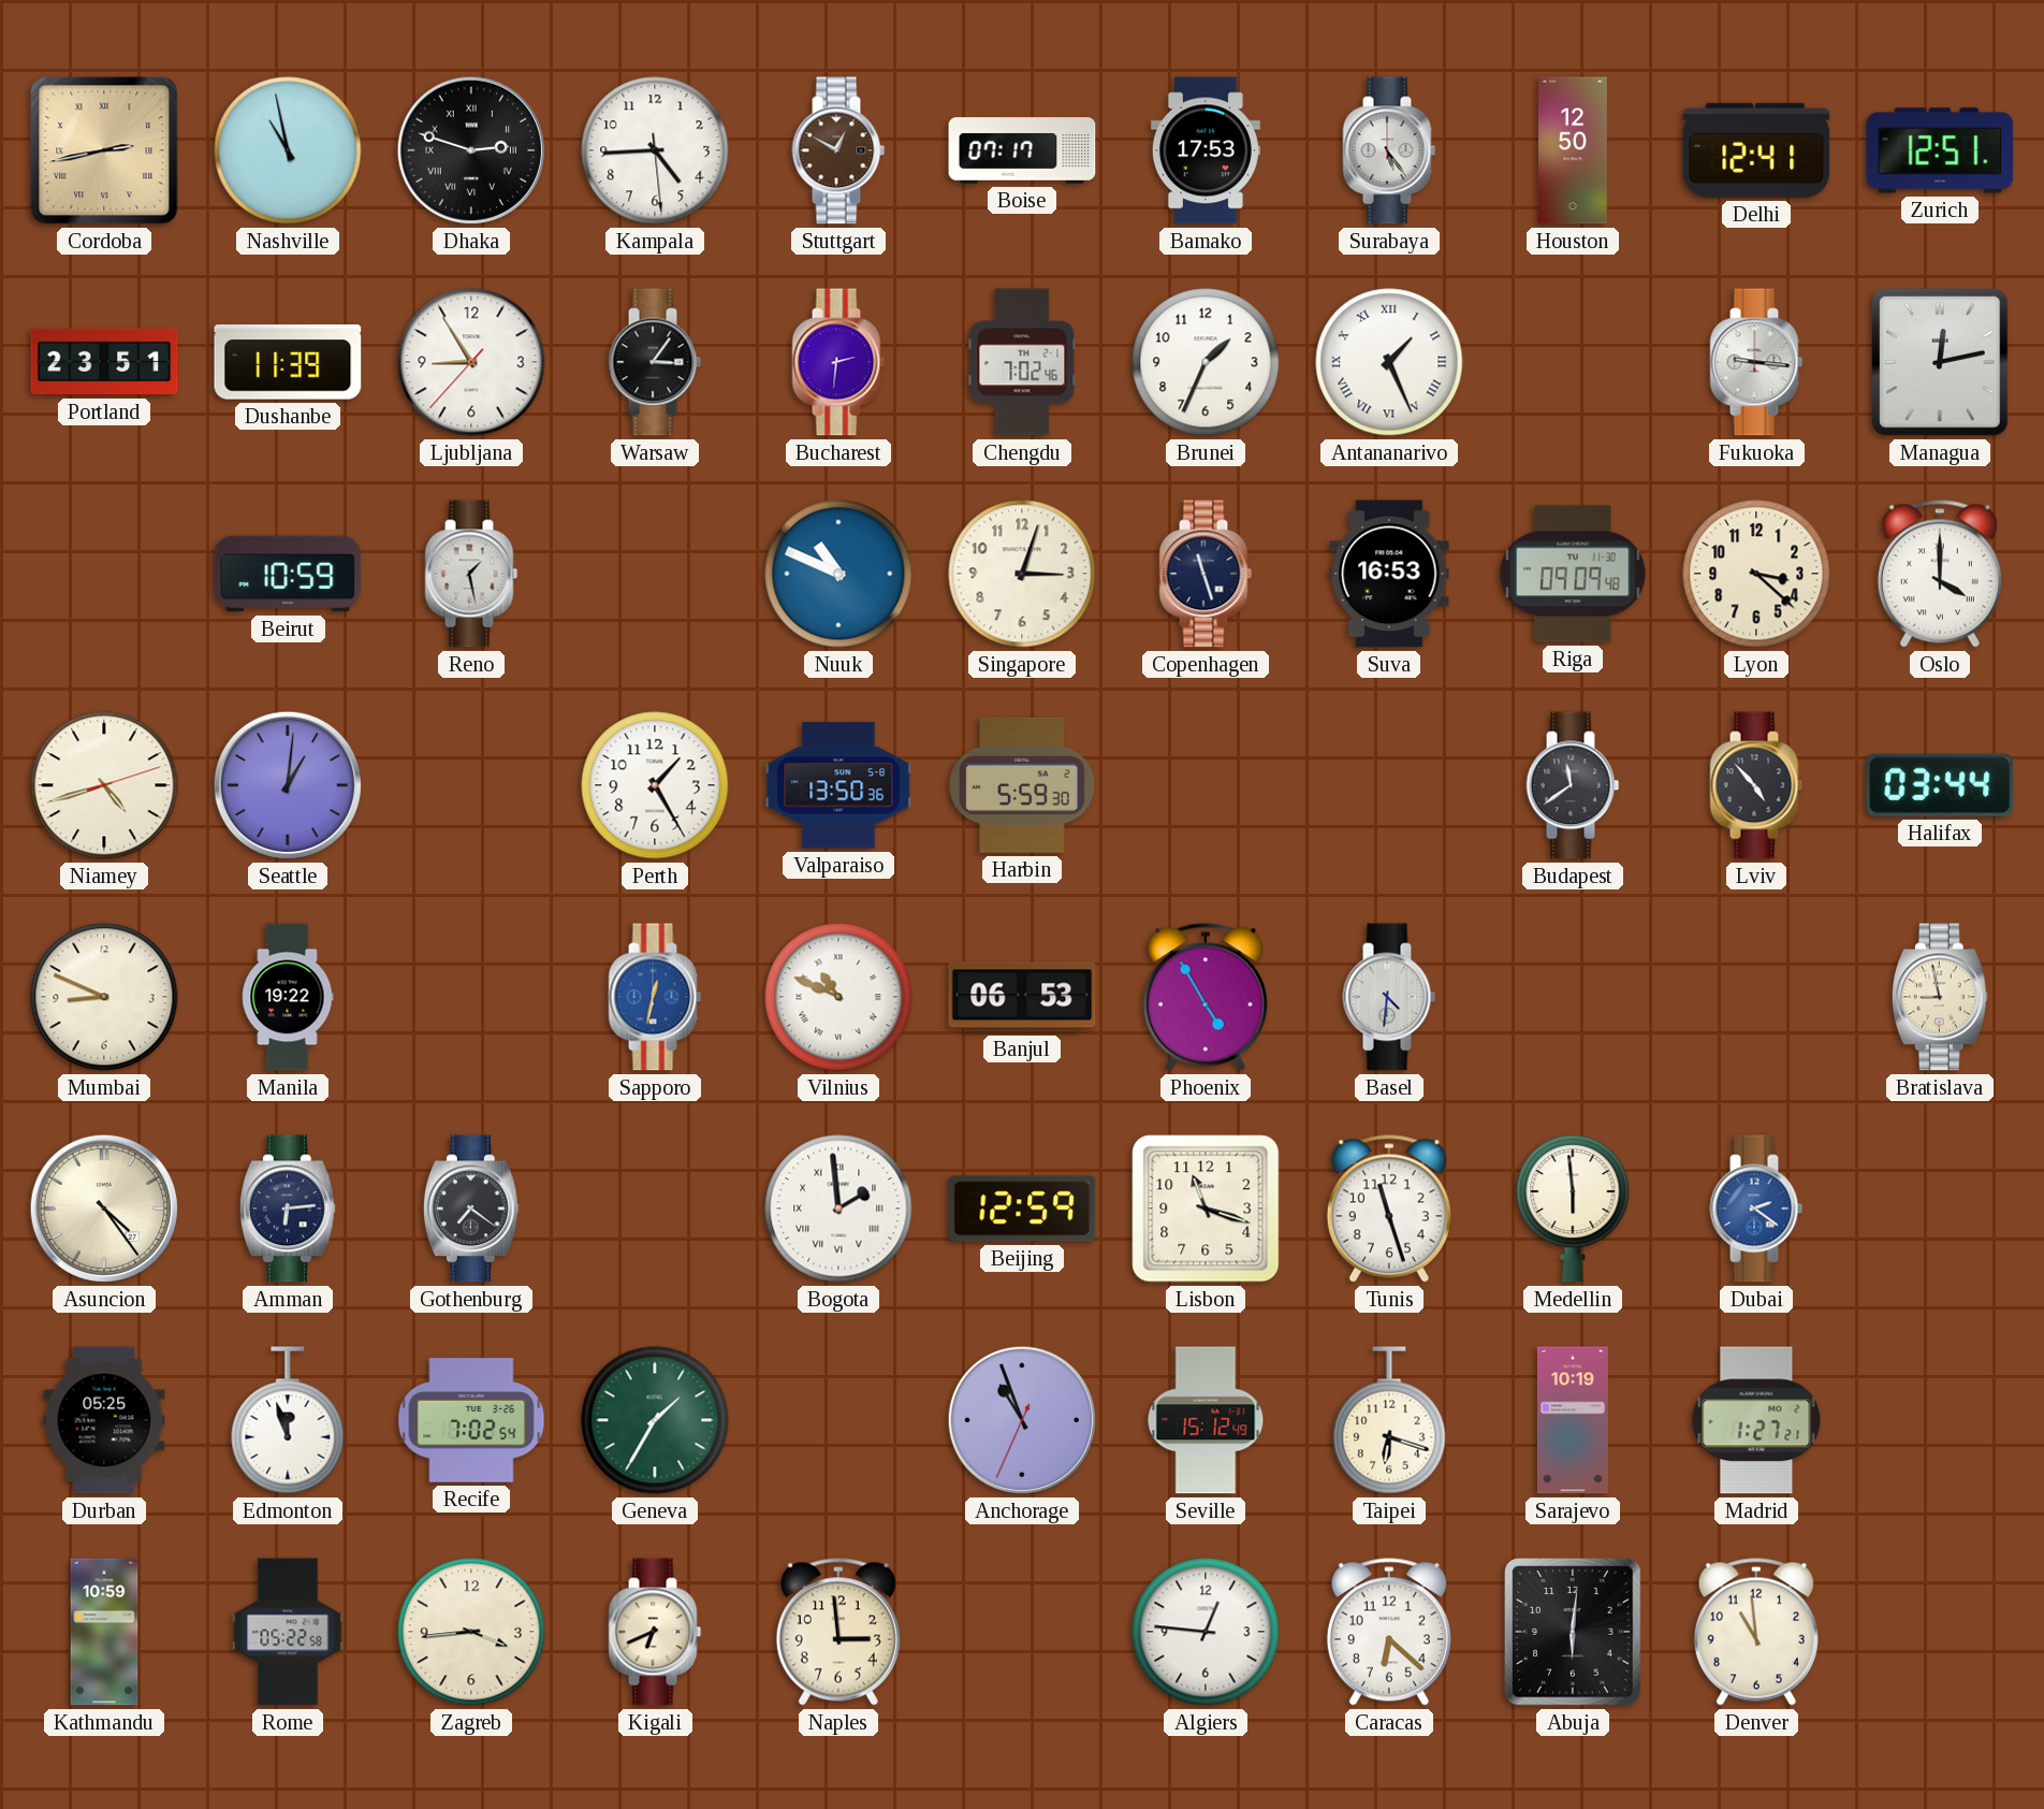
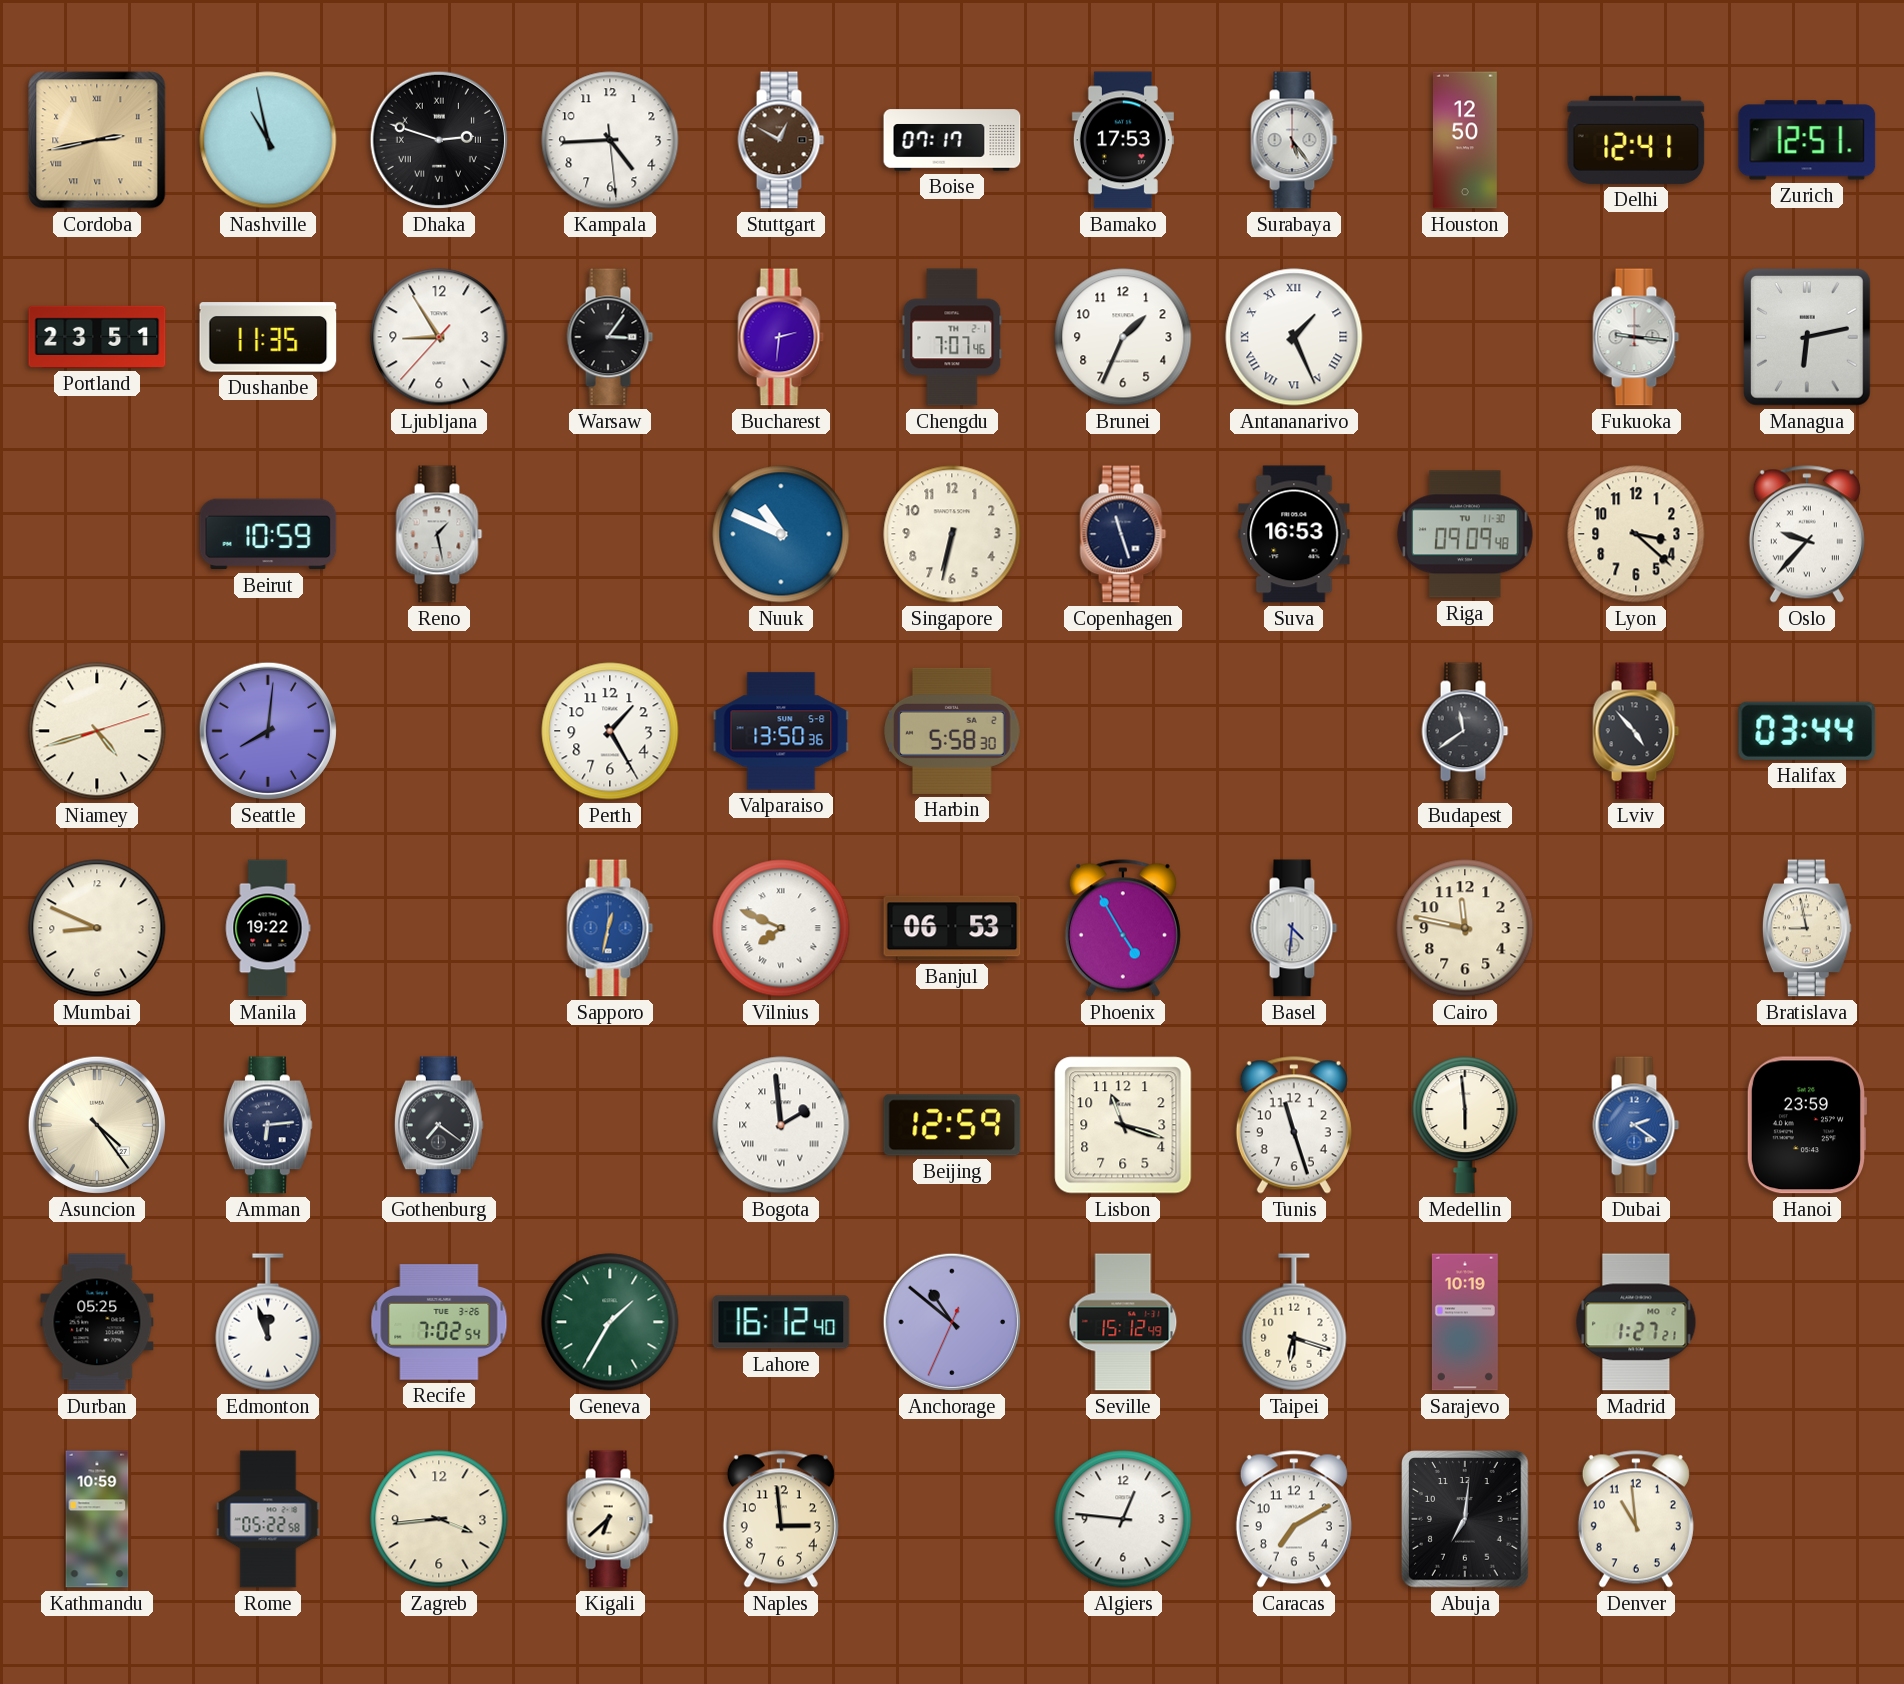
Dushanbe: 11:39 -> 11:35 (268, 337)
Chengdu: 7:02 -> 7:07 (952, 337)
Managua: 12:13 -> 6:13 (1808, 337)
Singapore: 3:03 -> 6:32 (952, 534)
Oslo: 4:00 -> 9:37 (1807, 534)
Seattle: 1:01 -> 8:01 (268, 731)
Harbin: 5:59 -> 5:58 (952, 731)
Vilnius: 10:49 -> 7:49 (781, 928)
Cairo: none -> 11:47 (1465, 928)
Hanoi: none -> 23:59 (1806, 1125)
Lahore: none -> 16:12 (781, 1322)
Anchorage: 10:56 -> 10:51 (952, 1322)
Kigali: 6:41 -> 6:38 (610, 1519)
Caracas: 6:22 -> 7:10 (1294, 1519)
Abuja: 6:01 -> 7:01 (1466, 1519)
